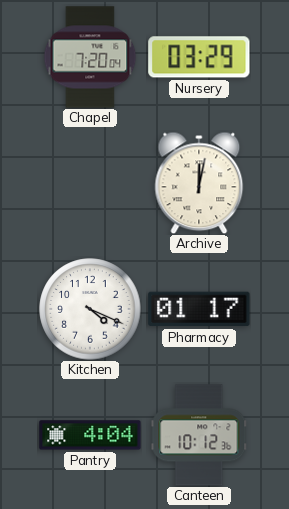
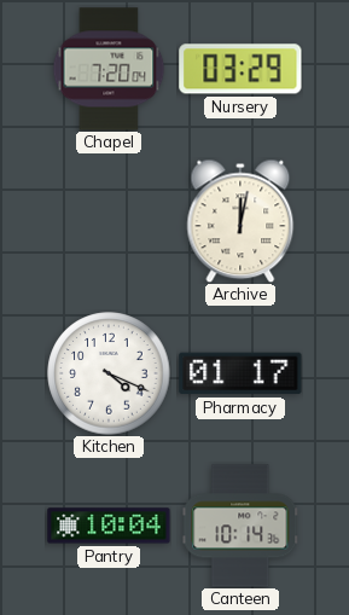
Pantry: 4:04 -> 10:04 (109, 526)
Canteen: 10:12 -> 10:14 (240, 526)
